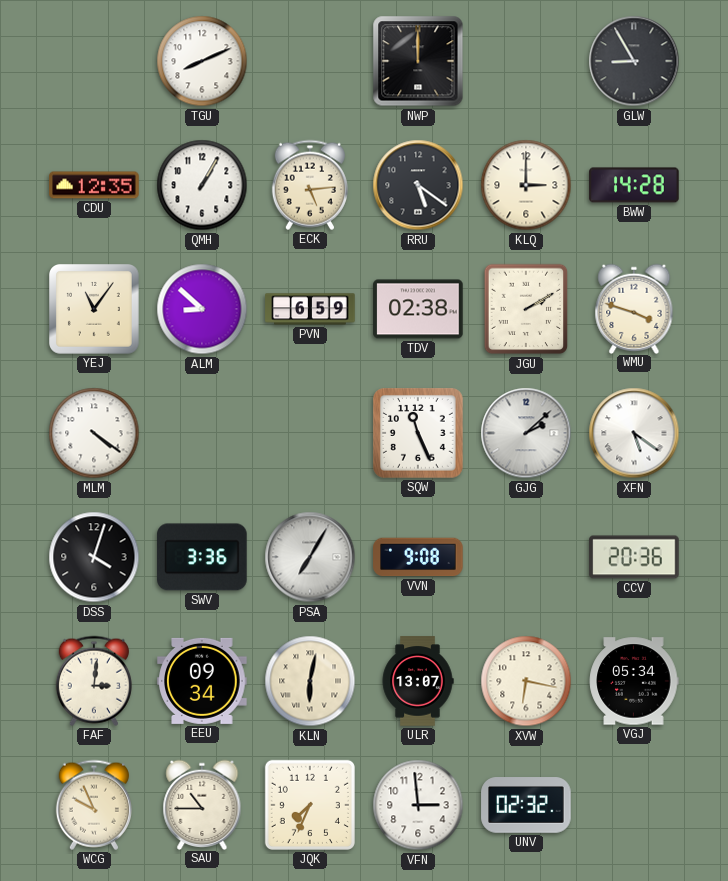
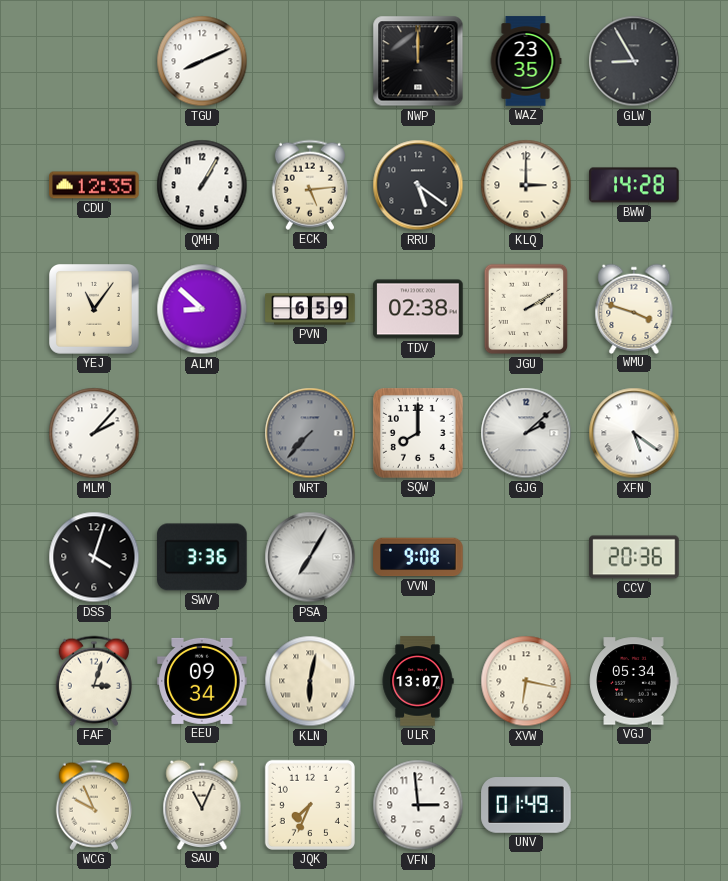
WAZ: none -> 23:35 (526, 61)
MLM: 4:21 -> 2:07 (94, 433)
NRT: none -> 7:37 (310, 433)
SQW: 11:26 -> 8:00 (419, 434)
FAF: 3:01 -> 3:03 (94, 681)
SAU: 10:45 -> 11:04 (202, 804)
UNV: 02:32 -> 01:49 (526, 805)
